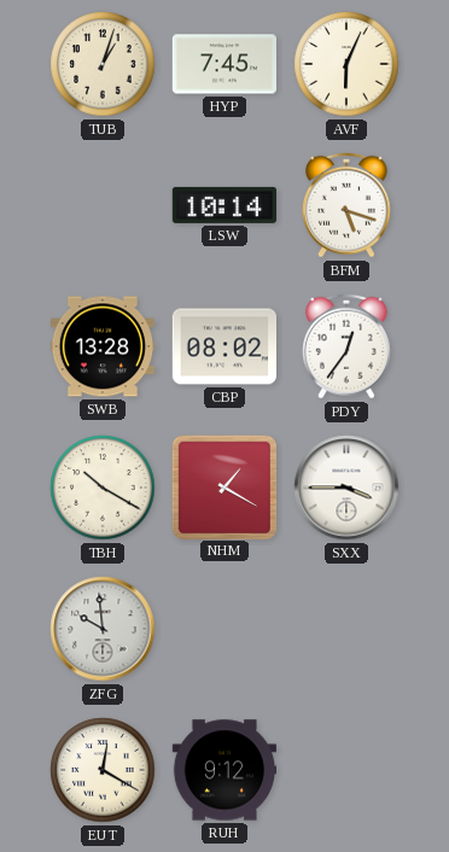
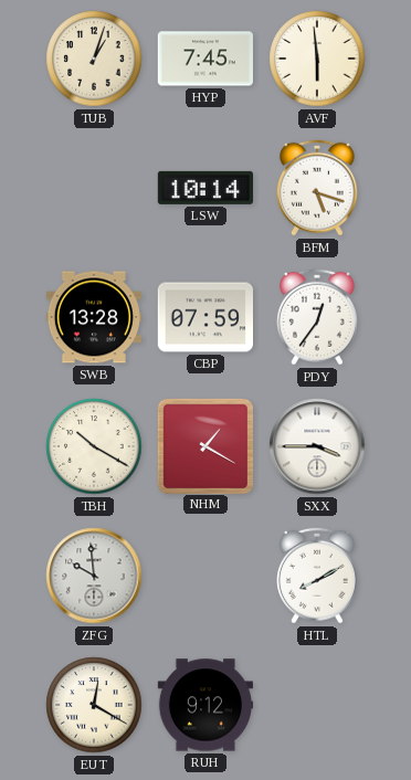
AVF: 6:04 -> 5:59 (317, 59)
CBP: 08:02 -> 07:59 (204, 317)
HTL: none -> 8:10 (317, 576)
